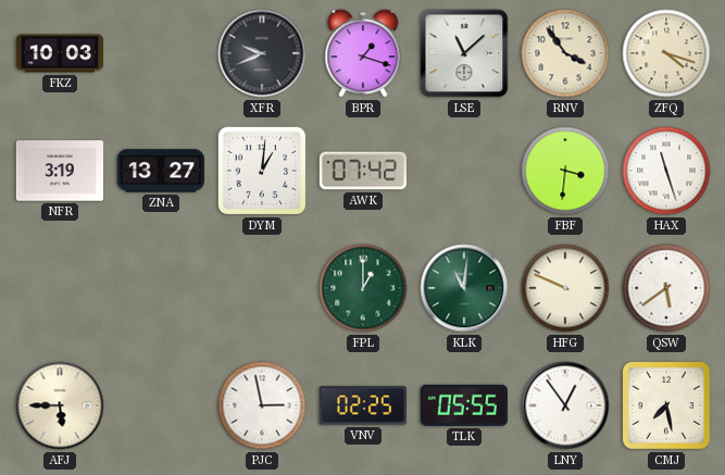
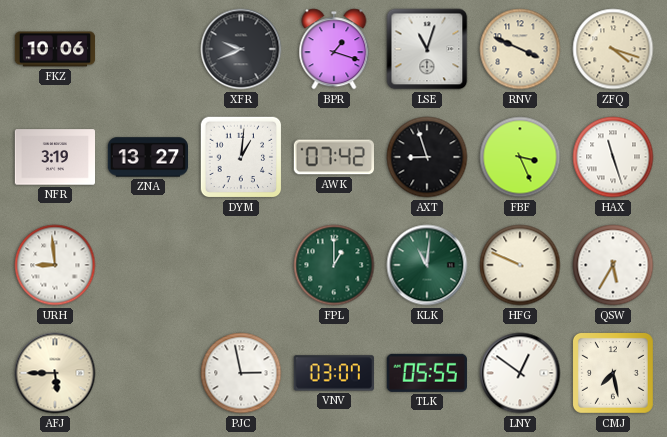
FKZ: 10:03 -> 10:06 (55, 49)
LSE: 11:08 -> 11:03 (427, 49)
RNV: 3:54 -> 3:49 (520, 49)
AXT: none -> 8:57 (427, 157)
FBF: 3:31 -> 3:26 (520, 157)
URH: none -> 8:59 (55, 265)
QSW: 5:39 -> 5:35 (613, 265)
VNV: 02:25 -> 03:07 (333, 373)
LNY: 12:54 -> 12:51 (520, 373)
